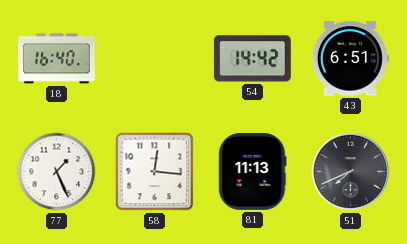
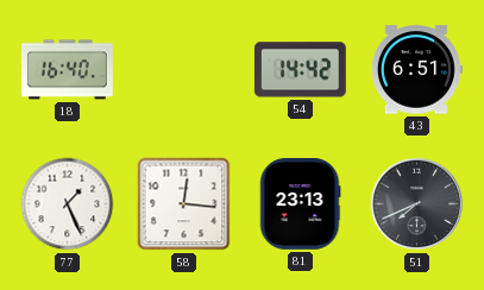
81: 11:13 -> 23:13 (300, 203)
